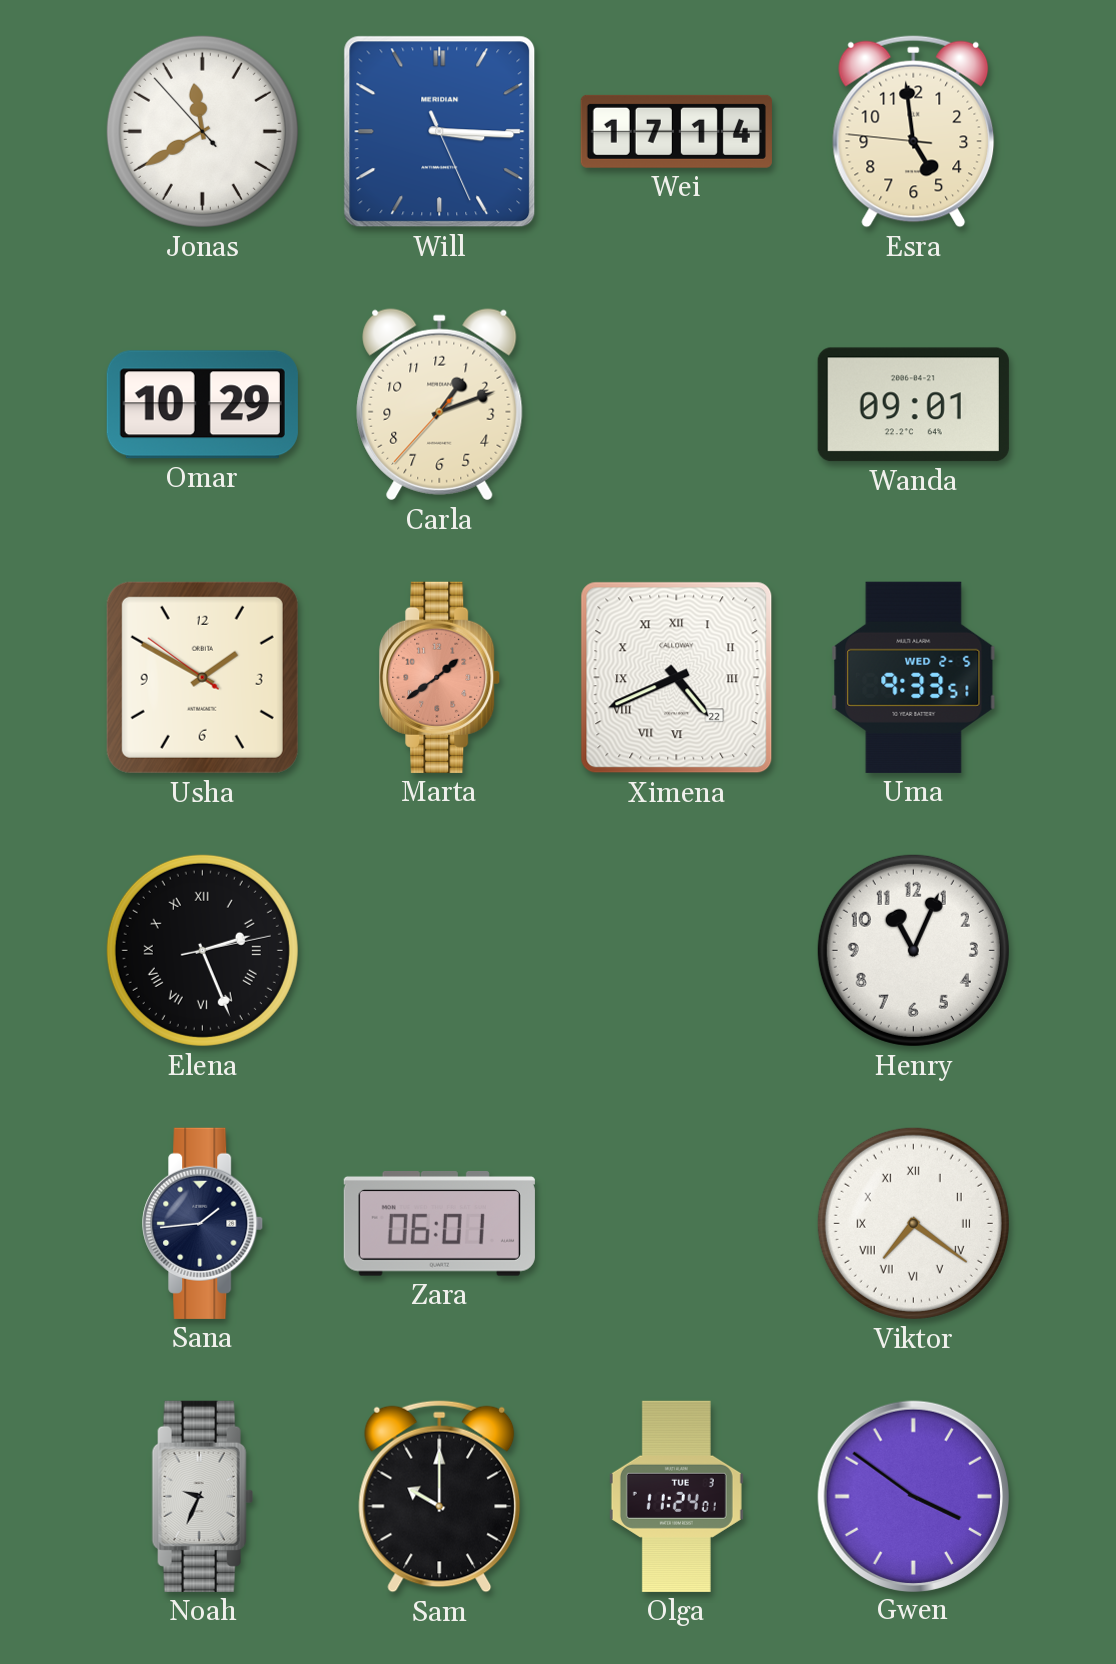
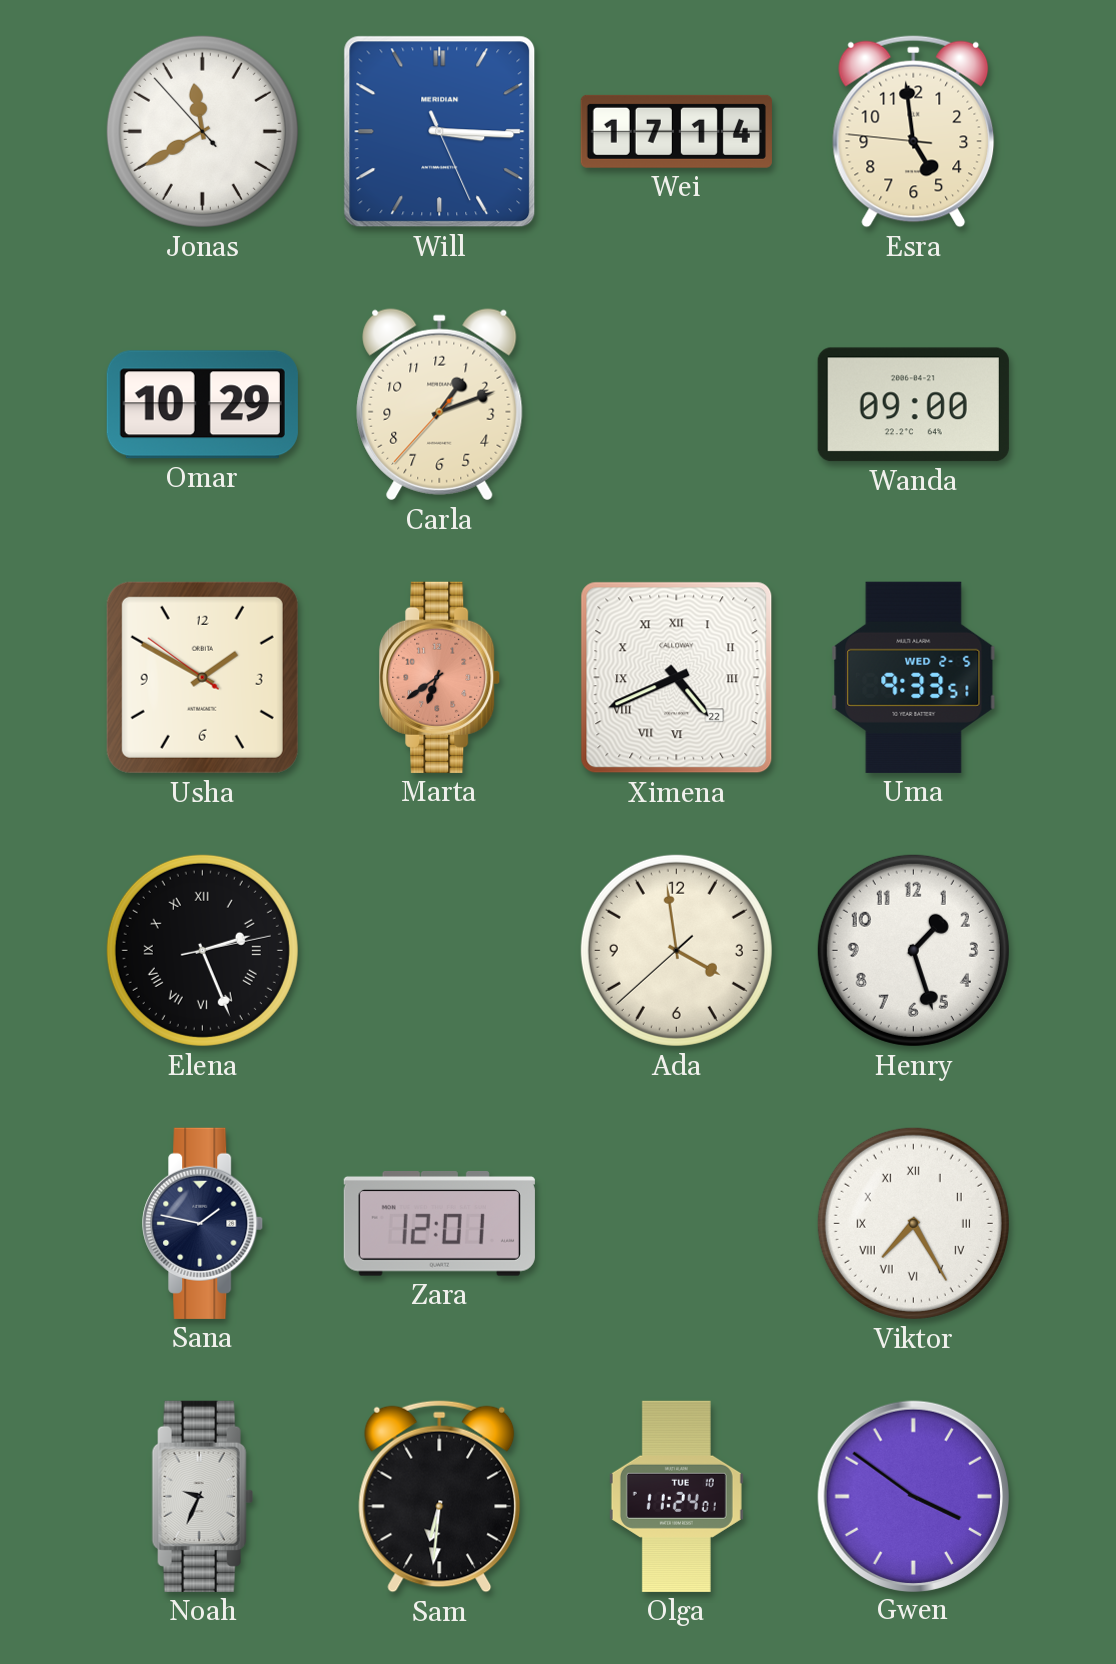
Wanda: 09:01 -> 09:00 (913, 405)
Marta: 1:39 -> 6:39 (440, 677)
Ada: none -> 3:58 (676, 950)
Henry: 11:04 -> 1:27 (913, 950)
Sana: 1:44 -> 1:47 (203, 1223)
Zara: 06:01 -> 12:01 (439, 1224)
Viktor: 7:21 -> 7:25 (913, 1223)
Sam: 10:00 -> 6:31 (440, 1496)
Olga date: TUE 3 -> TUE 10 (676, 1496)
